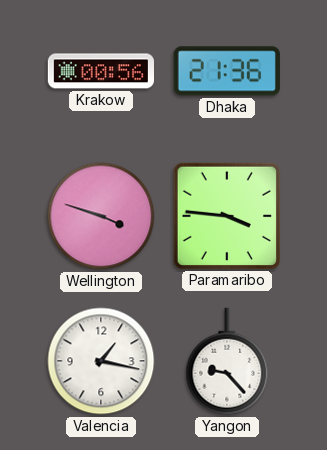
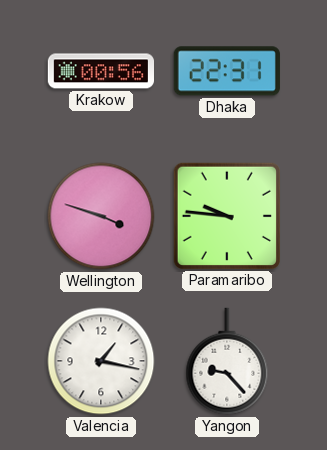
Dhaka: 21:36 -> 22:31 (227, 71)
Paramaribo: 3:46 -> 9:46 (227, 216)
